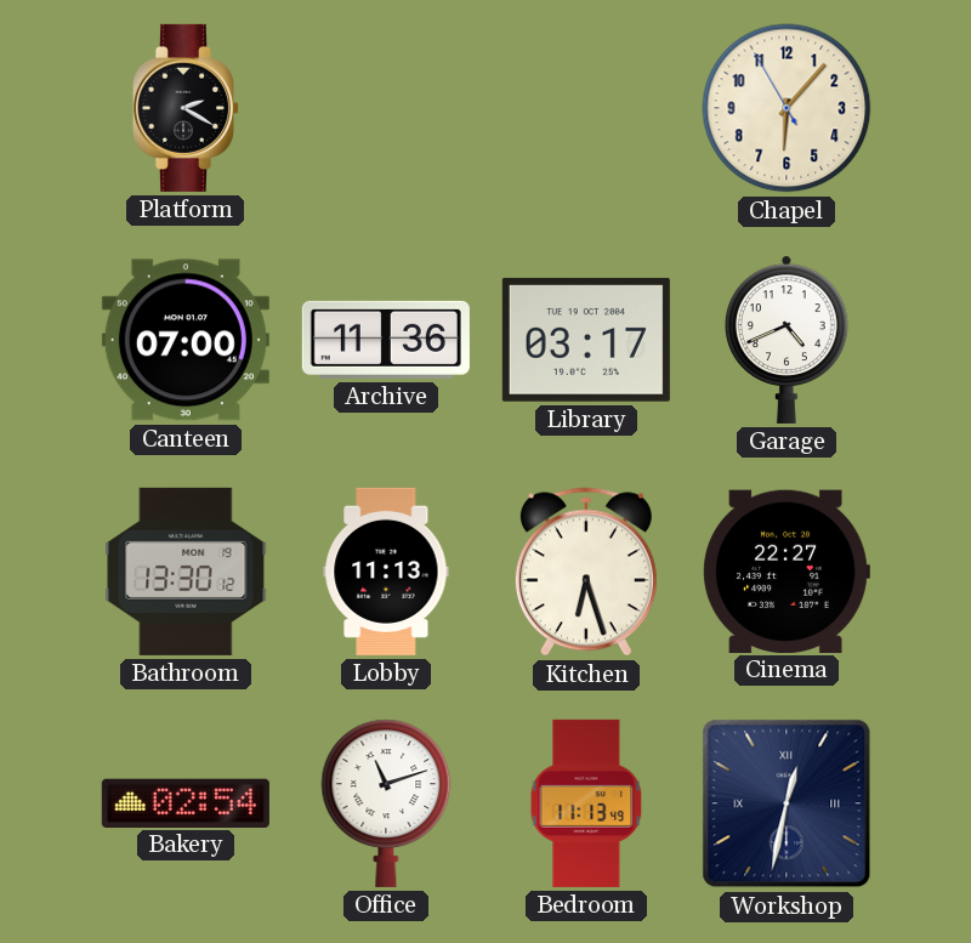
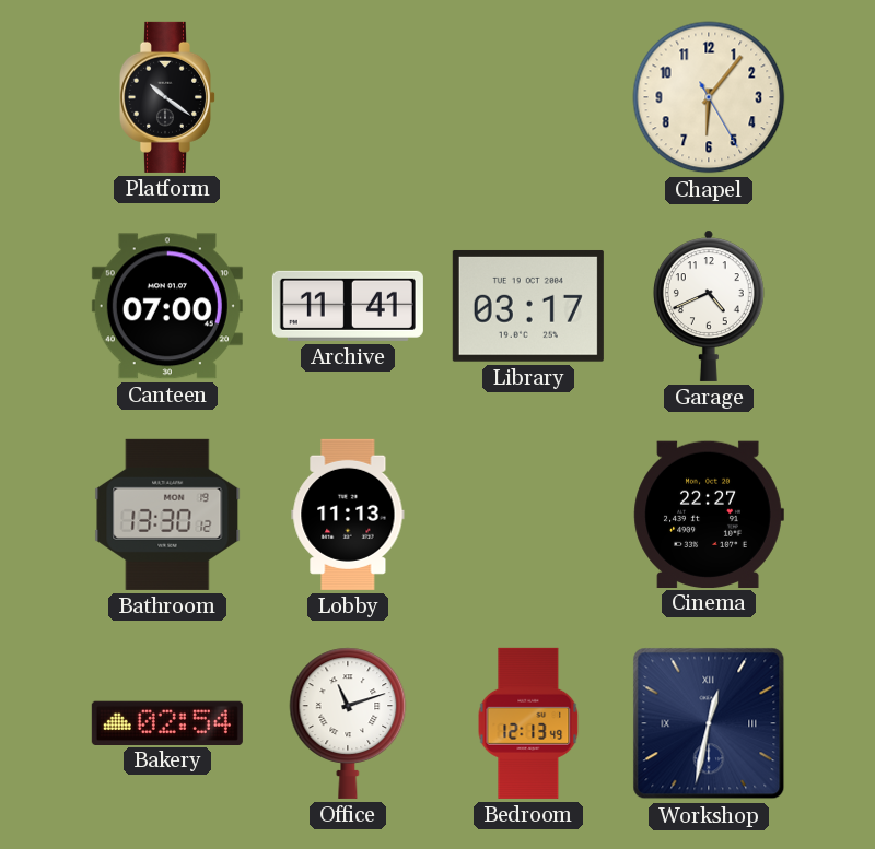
Platform: 2:20 -> 10:21 (166, 97)
Chapel: 6:06:55 -> 6:06:25 (709, 97)
Archive: 11:36 -> 11:41 (348, 306)
Kitchen: 6:27 -> none (586, 572)
Bedroom: 11:13 -> 12:13 (528, 723)
